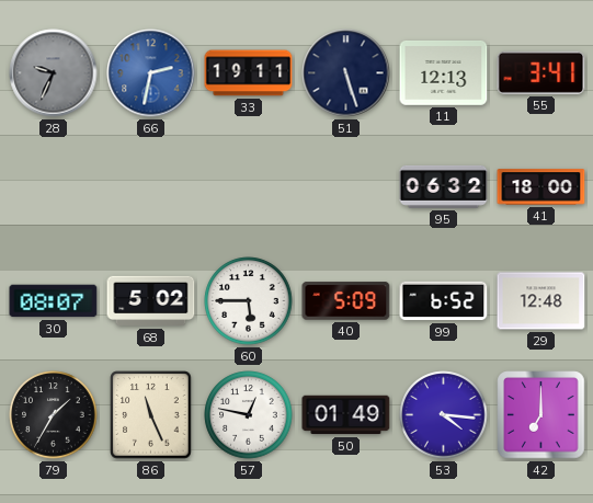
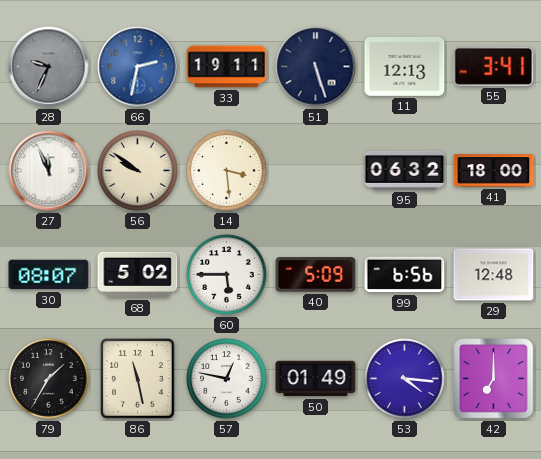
27: none -> 11:56 (49, 171)
56: none -> 9:51 (138, 171)
14: none -> 3:29 (227, 171)
99: 6:52 -> 6:56 (405, 275)
86: 11:26 -> 11:28 (138, 379)
